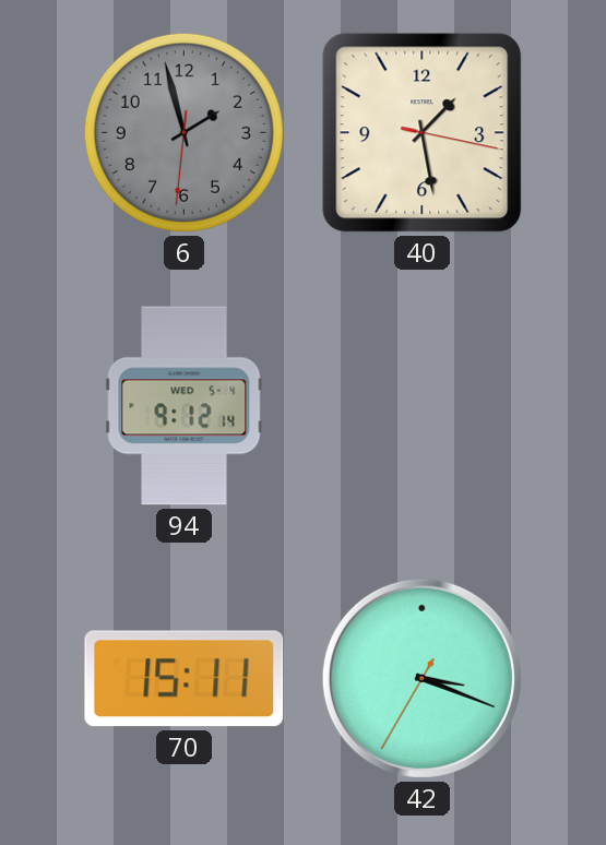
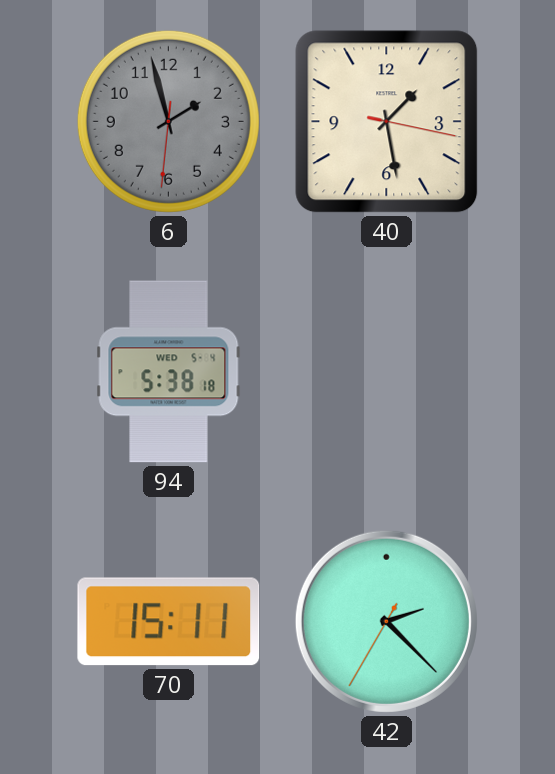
94: 9:12 -> 5:38 (169, 372)
42: 3:18 -> 2:22 (386, 621)
